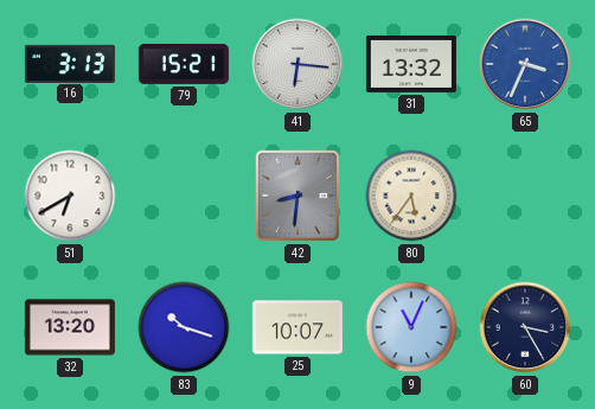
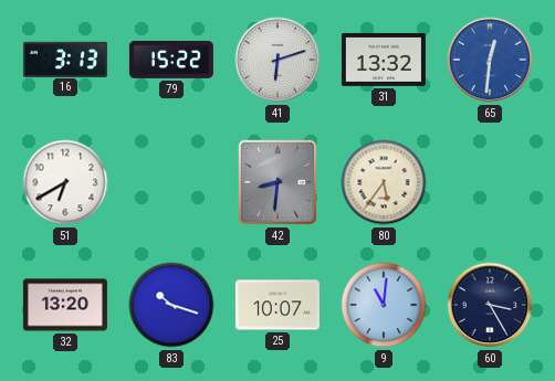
79: 15:21 -> 15:22 (171, 60)
41: 6:16 -> 6:12 (277, 60)
65: 3:34 -> 12:31 (490, 60)
9: 11:04 -> 11:01 (384, 305)
